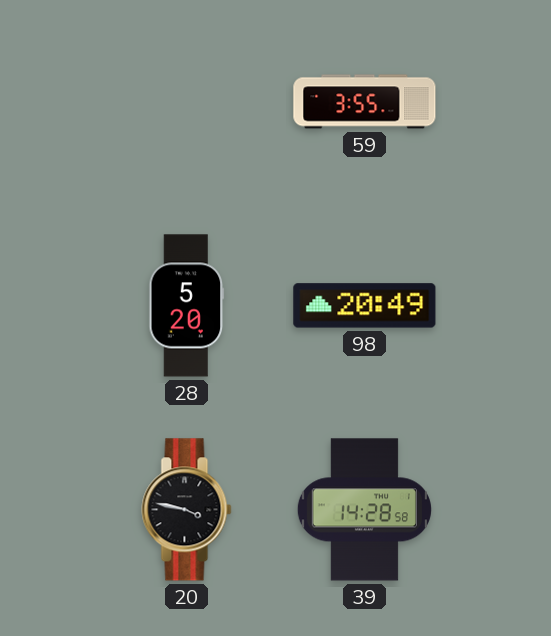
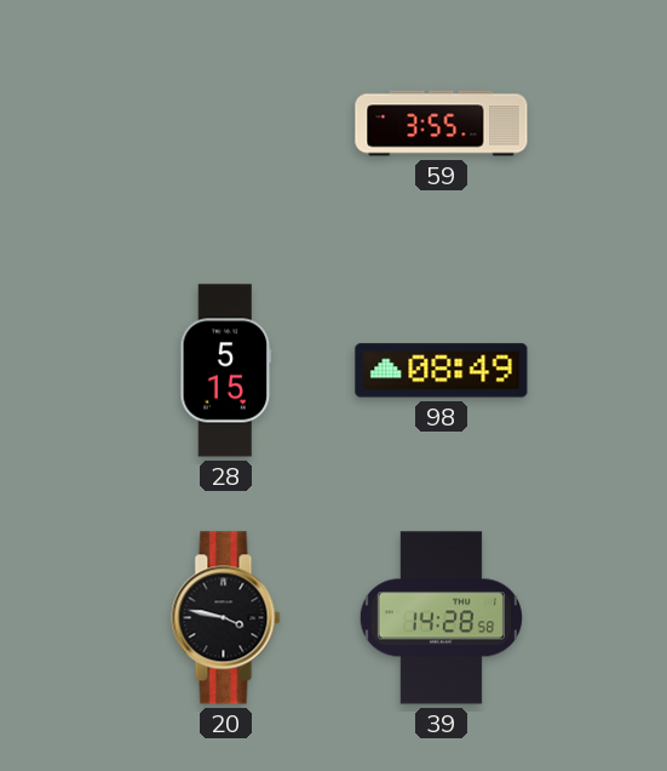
28: 5:20 -> 5:15 (226, 371)
98: 20:49 -> 08:49 (442, 371)
